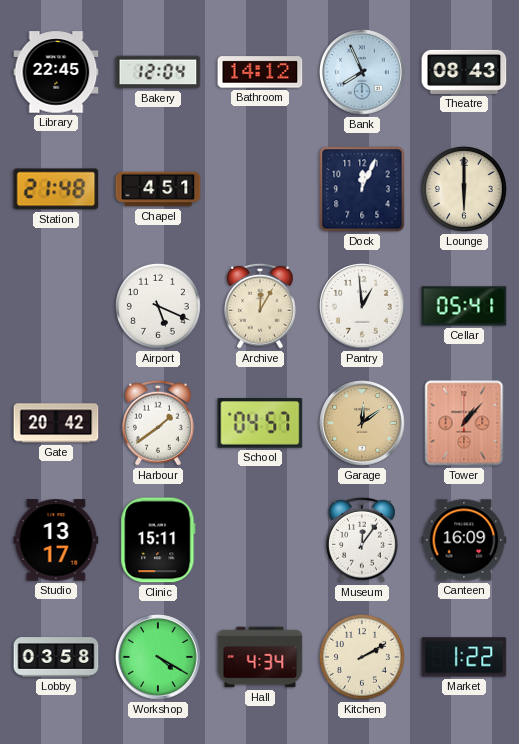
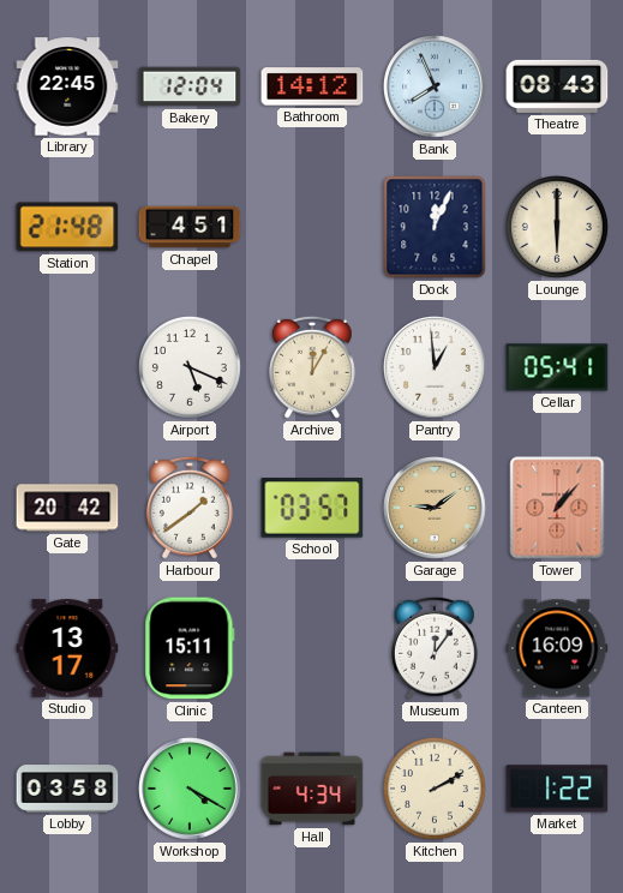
School: 04:57 -> 03:57 (312, 508)
Garage: 12:09 -> 9:09 (436, 509)
